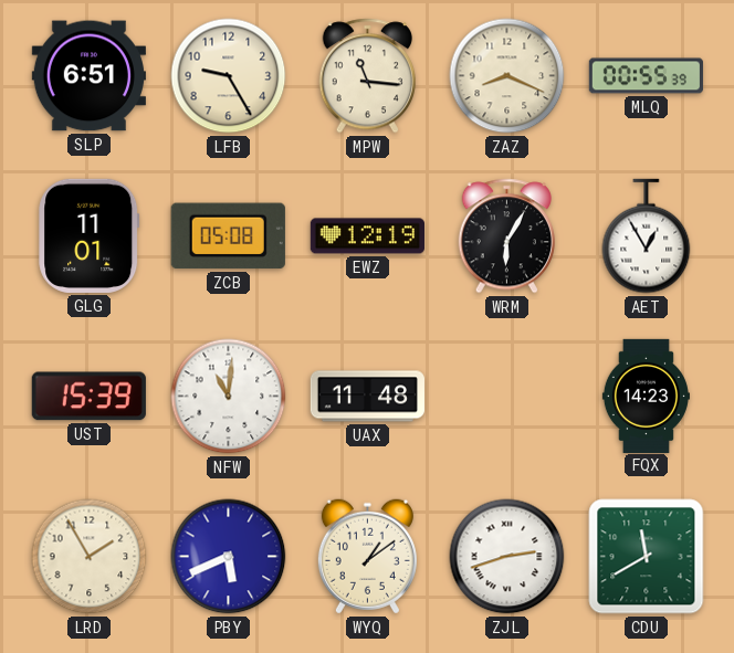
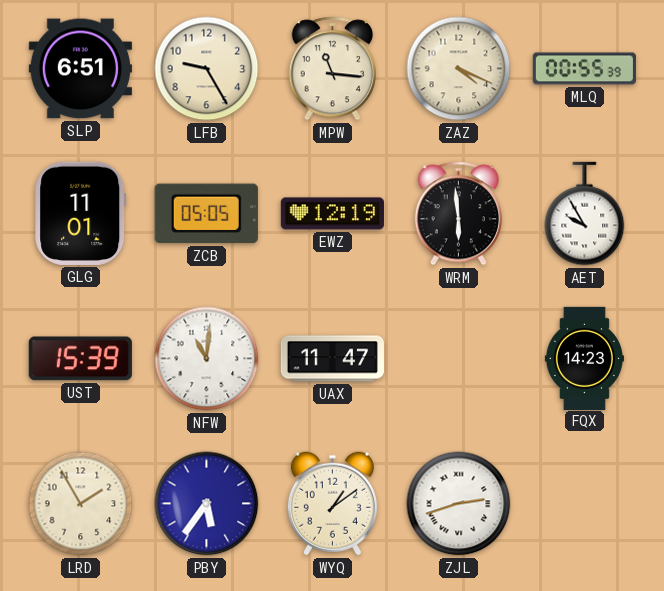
ZAZ: 8:19 -> 4:19 (459, 69)
ZCB: 05:08 -> 05:05 (206, 214)
WRM: 6:05 -> 5:59 (458, 214)
AET: 12:55 -> 9:55 (585, 214)
UAX: 11:48 -> 11:47 (332, 359)
PBY: 5:41 -> 5:36 (207, 504)
CDU: 11:40 -> none (647, 557)
